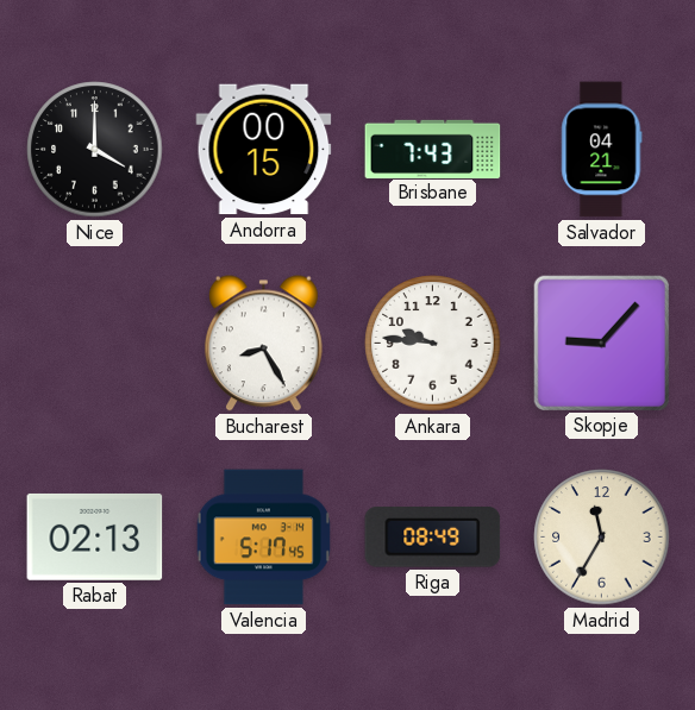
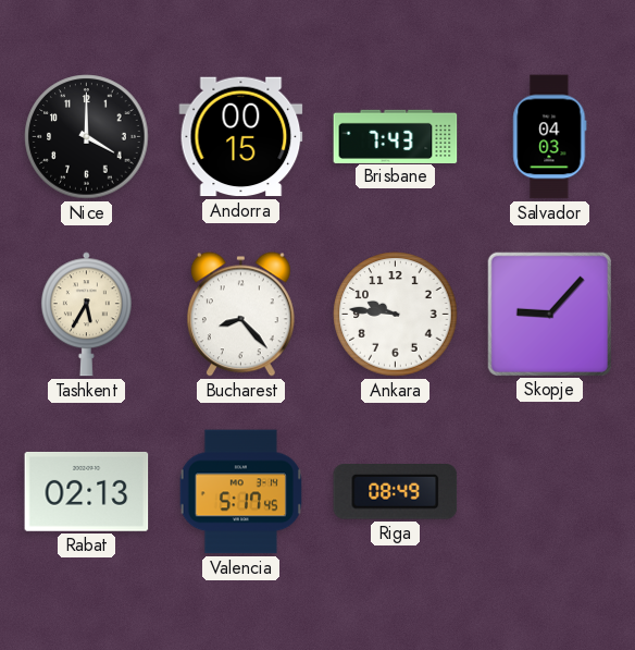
Salvador: 04:21 -> 04:03 (550, 137)
Tashkent: none -> 5:35 (86, 315)
Bucharest: 8:25 -> 8:23 (240, 315)
Madrid: 11:35 -> none (602, 538)
